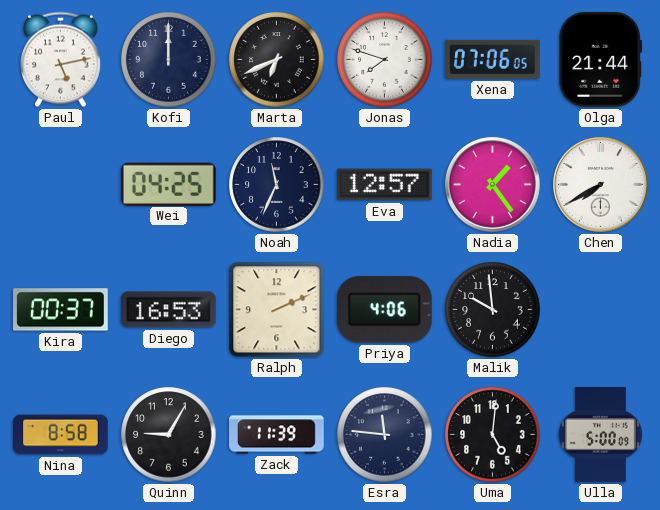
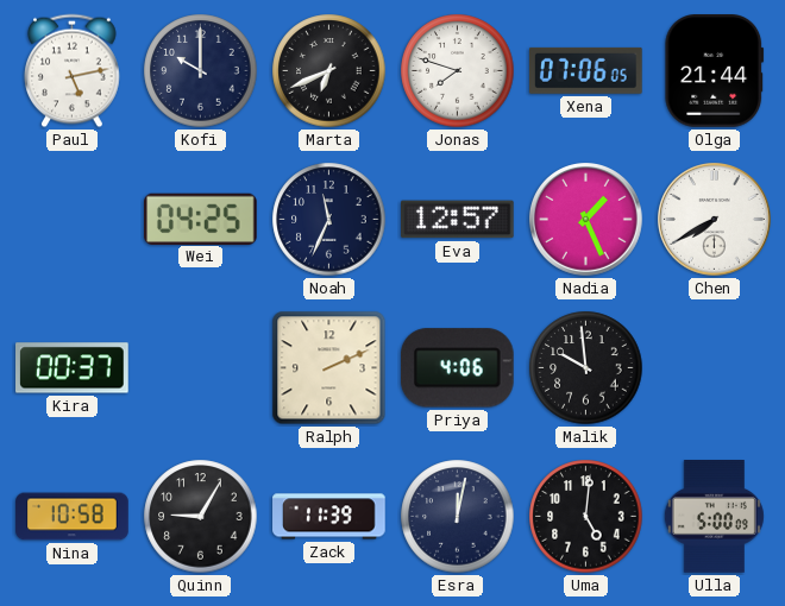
Kofi: 12:00 -> 10:00 (201, 71)
Nadia: 1:24 -> 1:26 (586, 220)
Diego: 16:53 -> none (169, 310)
Nina: 8:58 -> 10:58 (73, 517)
Esra: 11:46 -> 12:02 (458, 517)
